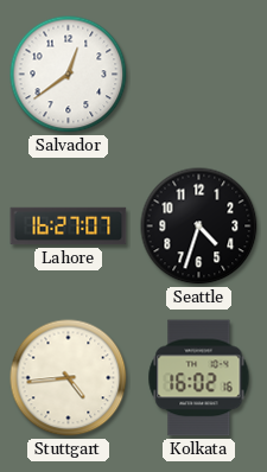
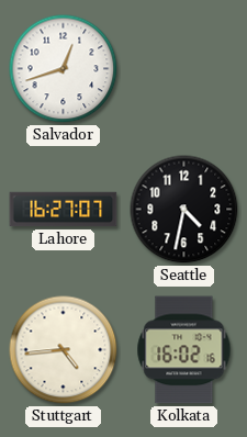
Salvador: 12:39 -> 12:42 (64, 69)
Seattle: 4:33 -> 4:32 (184, 210)
